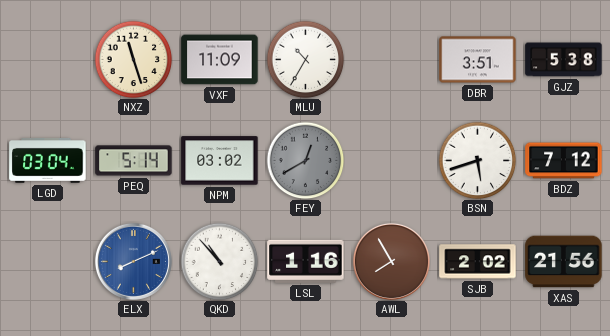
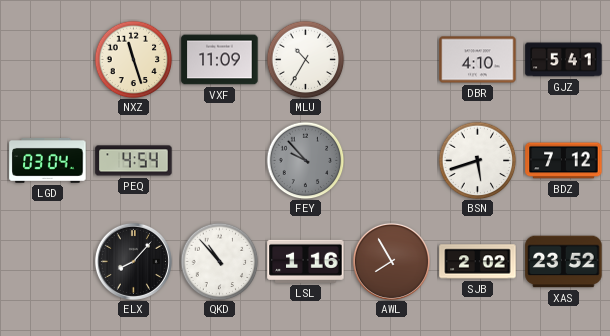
DBR: 3:51 -> 4:10 (478, 60)
GJZ: 5:38 -> 5:41 (564, 60)
PEQ: 5:14 -> 4:54 (134, 161)
NPM: 03:02 -> none (220, 161)
FEY: 12:40 -> 9:53 (305, 160)
ELX: 8:11 -> 8:07 (133, 261)
ELX dial: blue -> black (133, 261)
XAS: 21:56 -> 23:52 (564, 262)
